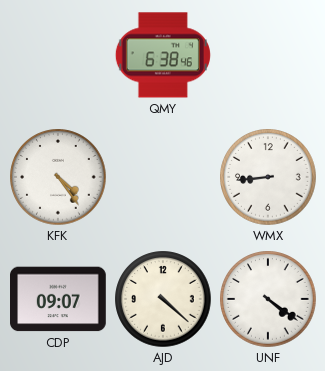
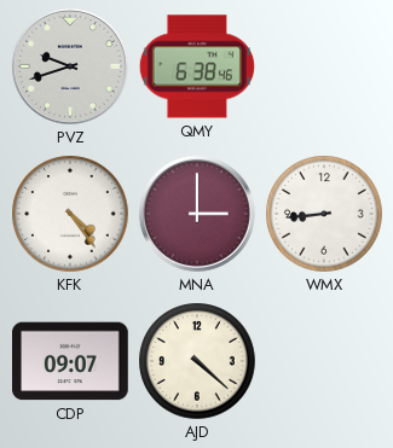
PVZ: none -> 9:42 (70, 66)
MNA: none -> 3:00 (197, 214)
UNF: 4:21 -> none (268, 299)
